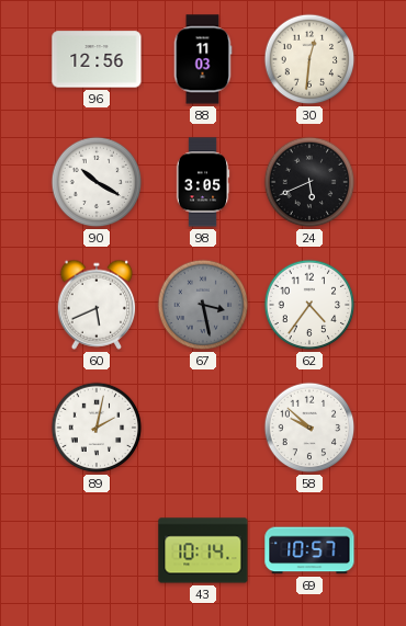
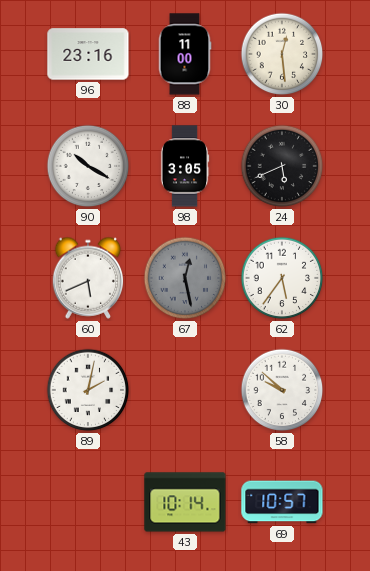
96: 12:56 -> 23:16 (88, 54)
88: 11:03 -> 11:00 (185, 54)
30: 12:31 -> 12:29 (282, 54)
67: 3:28 -> 12:28 (185, 278)
62: 4:36 -> 5:36 (282, 278)
